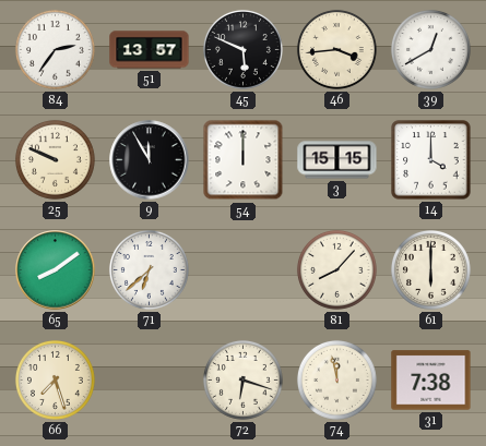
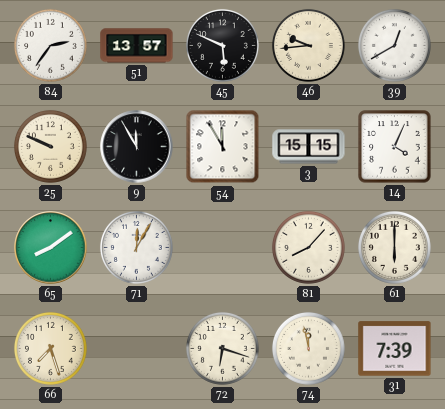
46: 3:44 -> 9:44 (308, 45)
54: 12:00 -> 11:55 (223, 147)
14: 4:00 -> 4:04 (395, 147)
71: 6:38 -> 12:05 (136, 247)
31: 7:38 -> 7:39 (395, 349)
